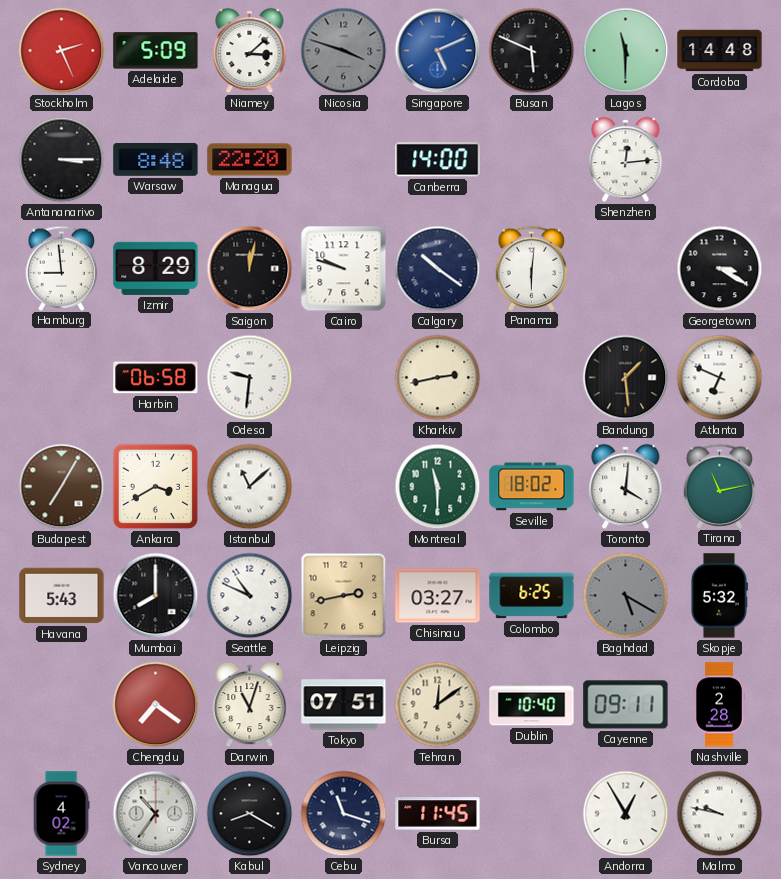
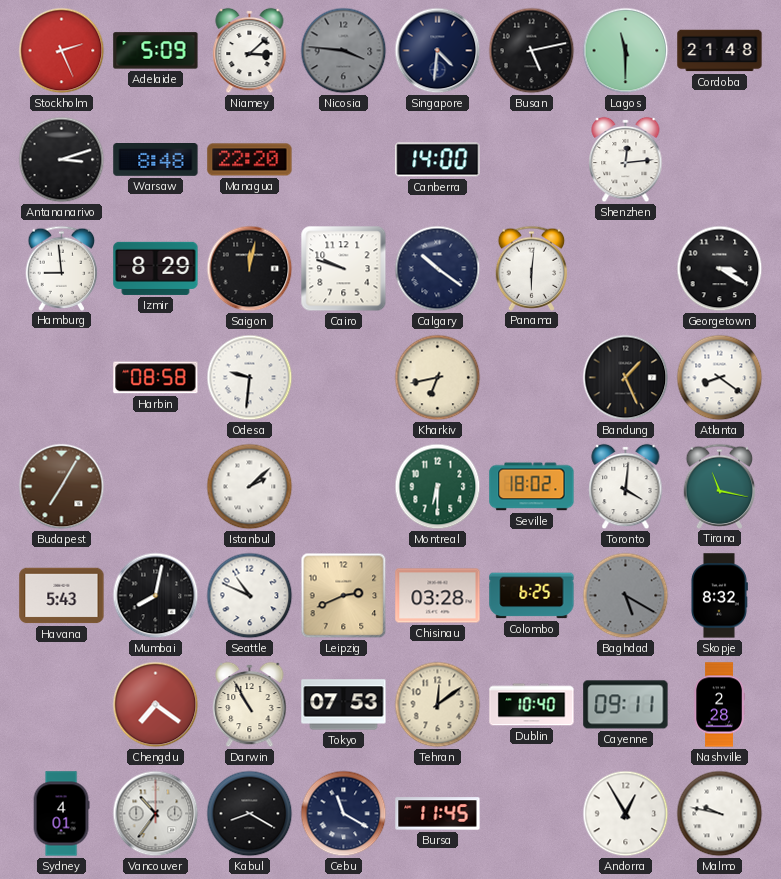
Nicosia: 3:48 -> 3:46 (344, 51)
Singapore: 5:11 -> 4:31 (438, 51)
Singapore dial: blue -> navy (438, 51)
Busan: 5:49 -> 5:13 (532, 51)
Cordoba: 14:48 -> 21:48 (720, 51)
Antananarivo: 3:15 -> 3:12 (62, 160)
Harbin: 06:58 -> 08:58 (156, 378)
Kharkiv: 2:43 -> 6:43 (438, 378)
Bandung: 1:29 -> 1:26 (626, 378)
Atlanta: 6:49 -> 8:21 (720, 378)
Ankara: 3:40 -> none (156, 487)
Istanbul: 11:08 -> 2:08 (250, 487)
Montreal: 11:30 -> 6:30 (438, 487)
Tirana: 11:13 -> 11:17 (720, 486)
Mumbai: 8:00 -> 8:02 (156, 596)
Leipzig: 2:43 -> 2:41 (344, 596)
Chisinau: 03:27 -> 03:28 (438, 596)
Skopje: 5:32 -> 8:32 (719, 596)
Darwin: 11:03 -> 10:55 (250, 705)
Tokyo: 07:51 -> 07:53 (344, 705)
Sydney: 4:02 -> 4:01 (61, 814)
Cebu: 11:18 -> 11:20 (344, 814)
